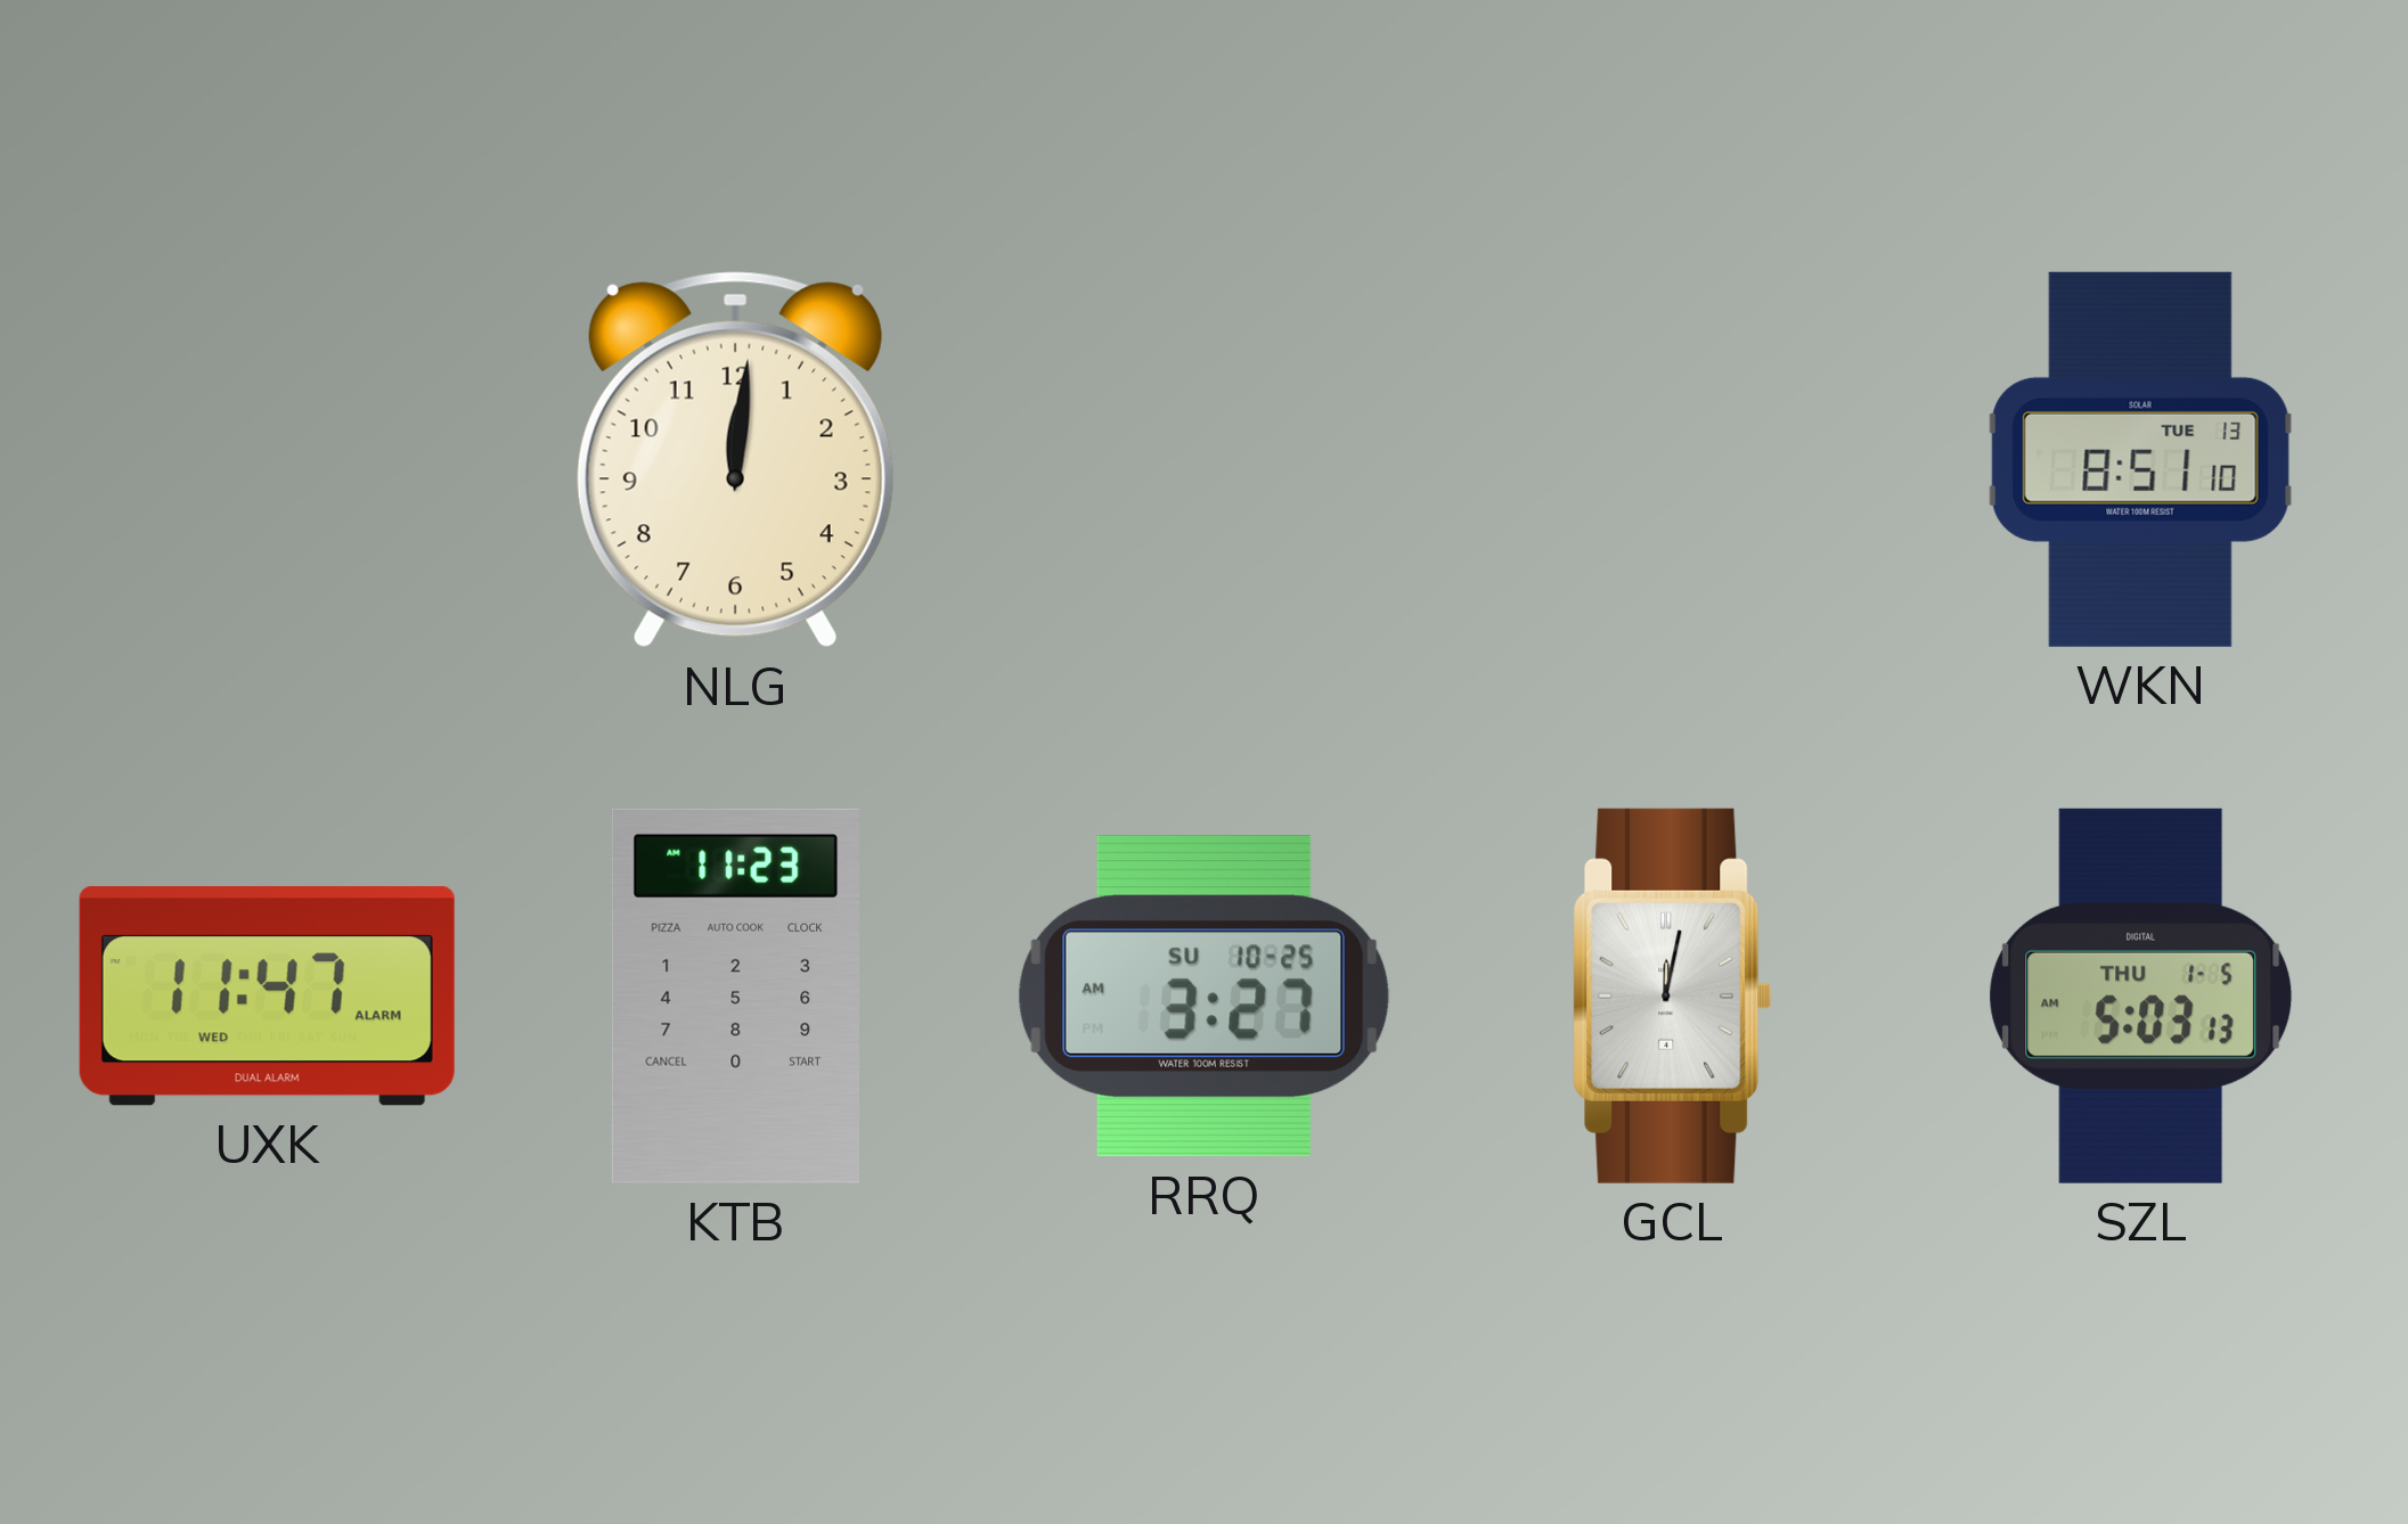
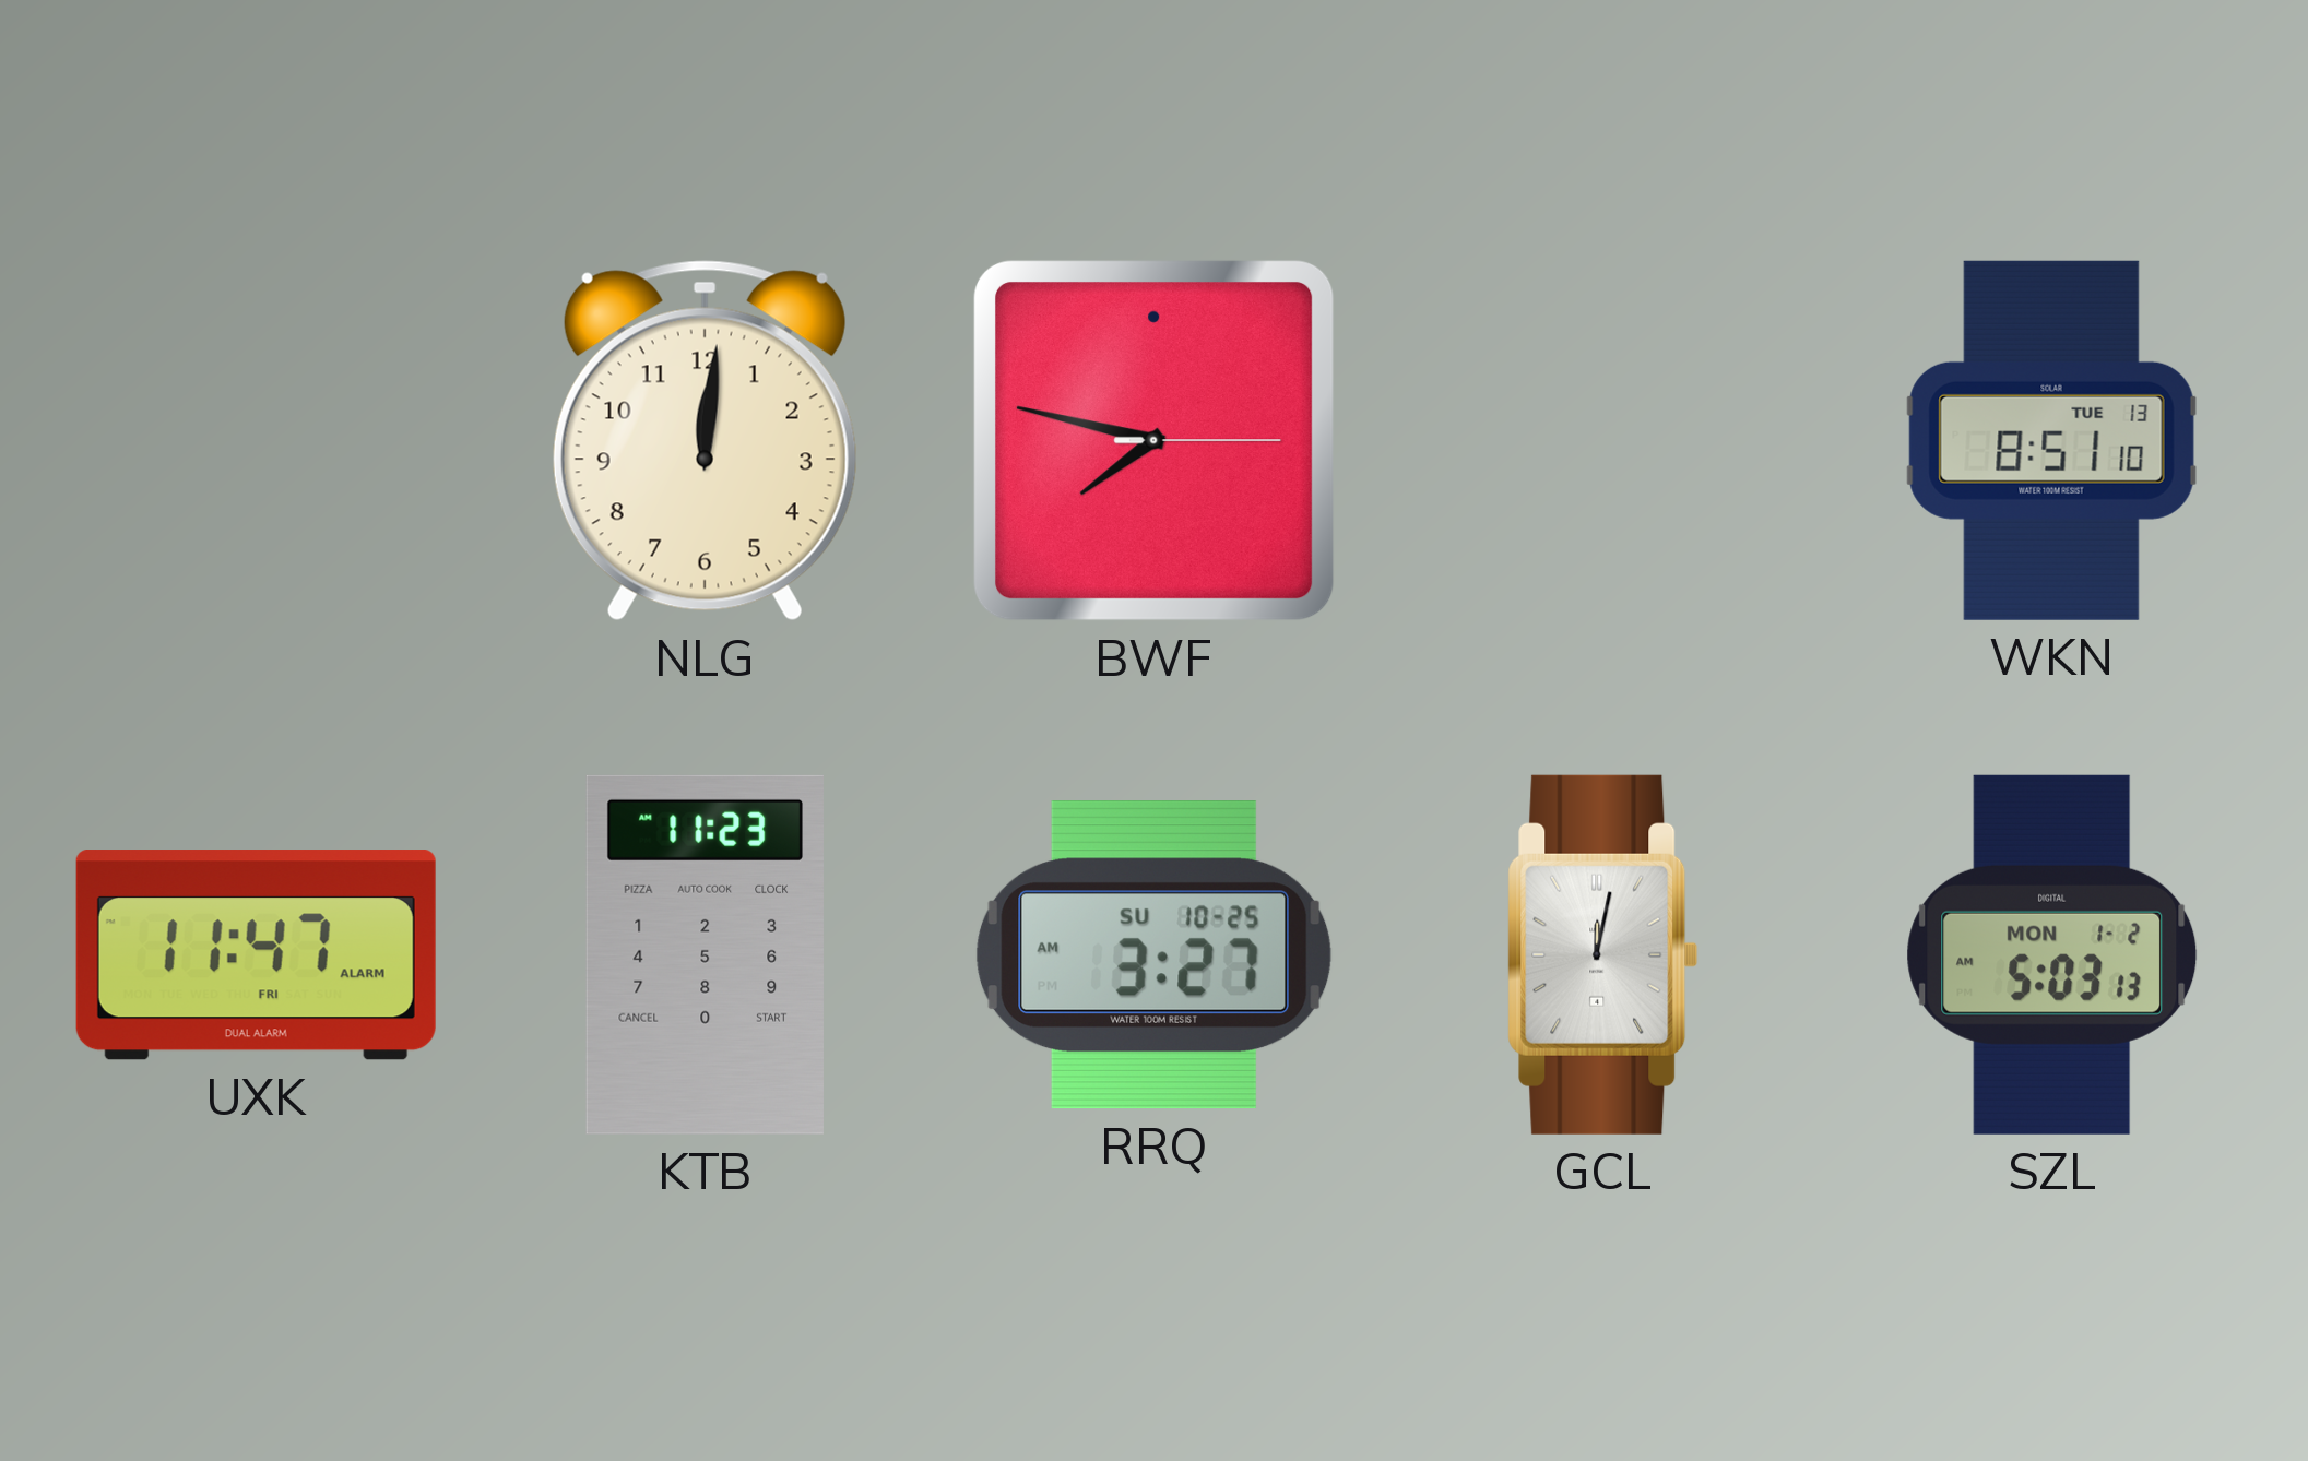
BWF: none -> 7:47 (1153, 440)
UXK date: WED -> FRI (256, 955)
SZL date: THU 1-5 -> MON 1-2 (2052, 954)
